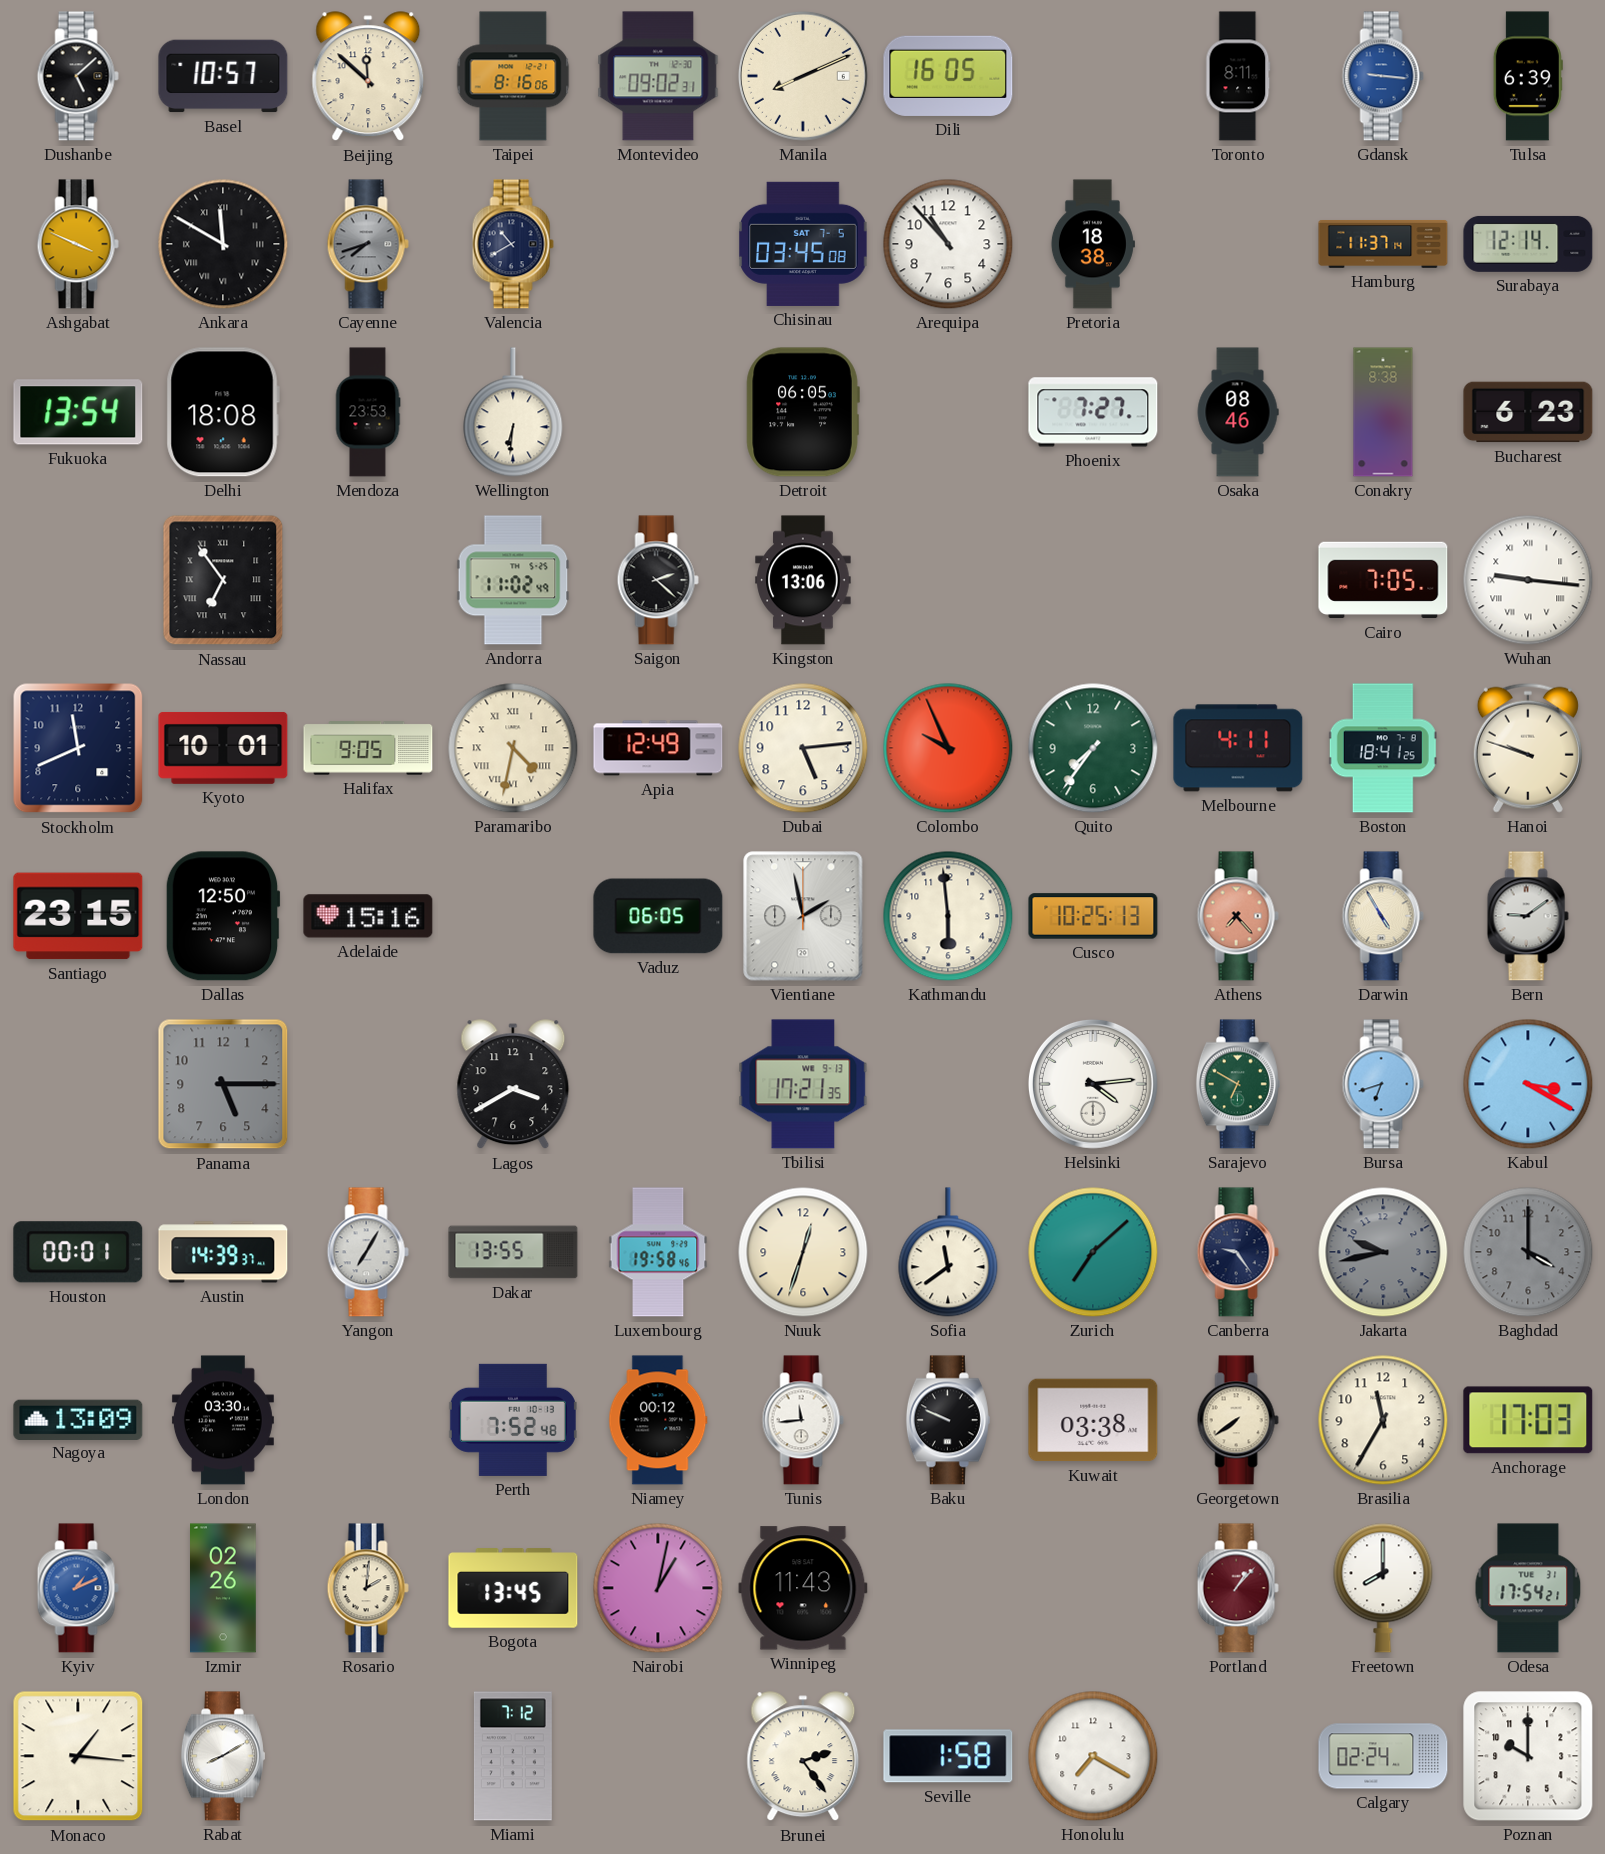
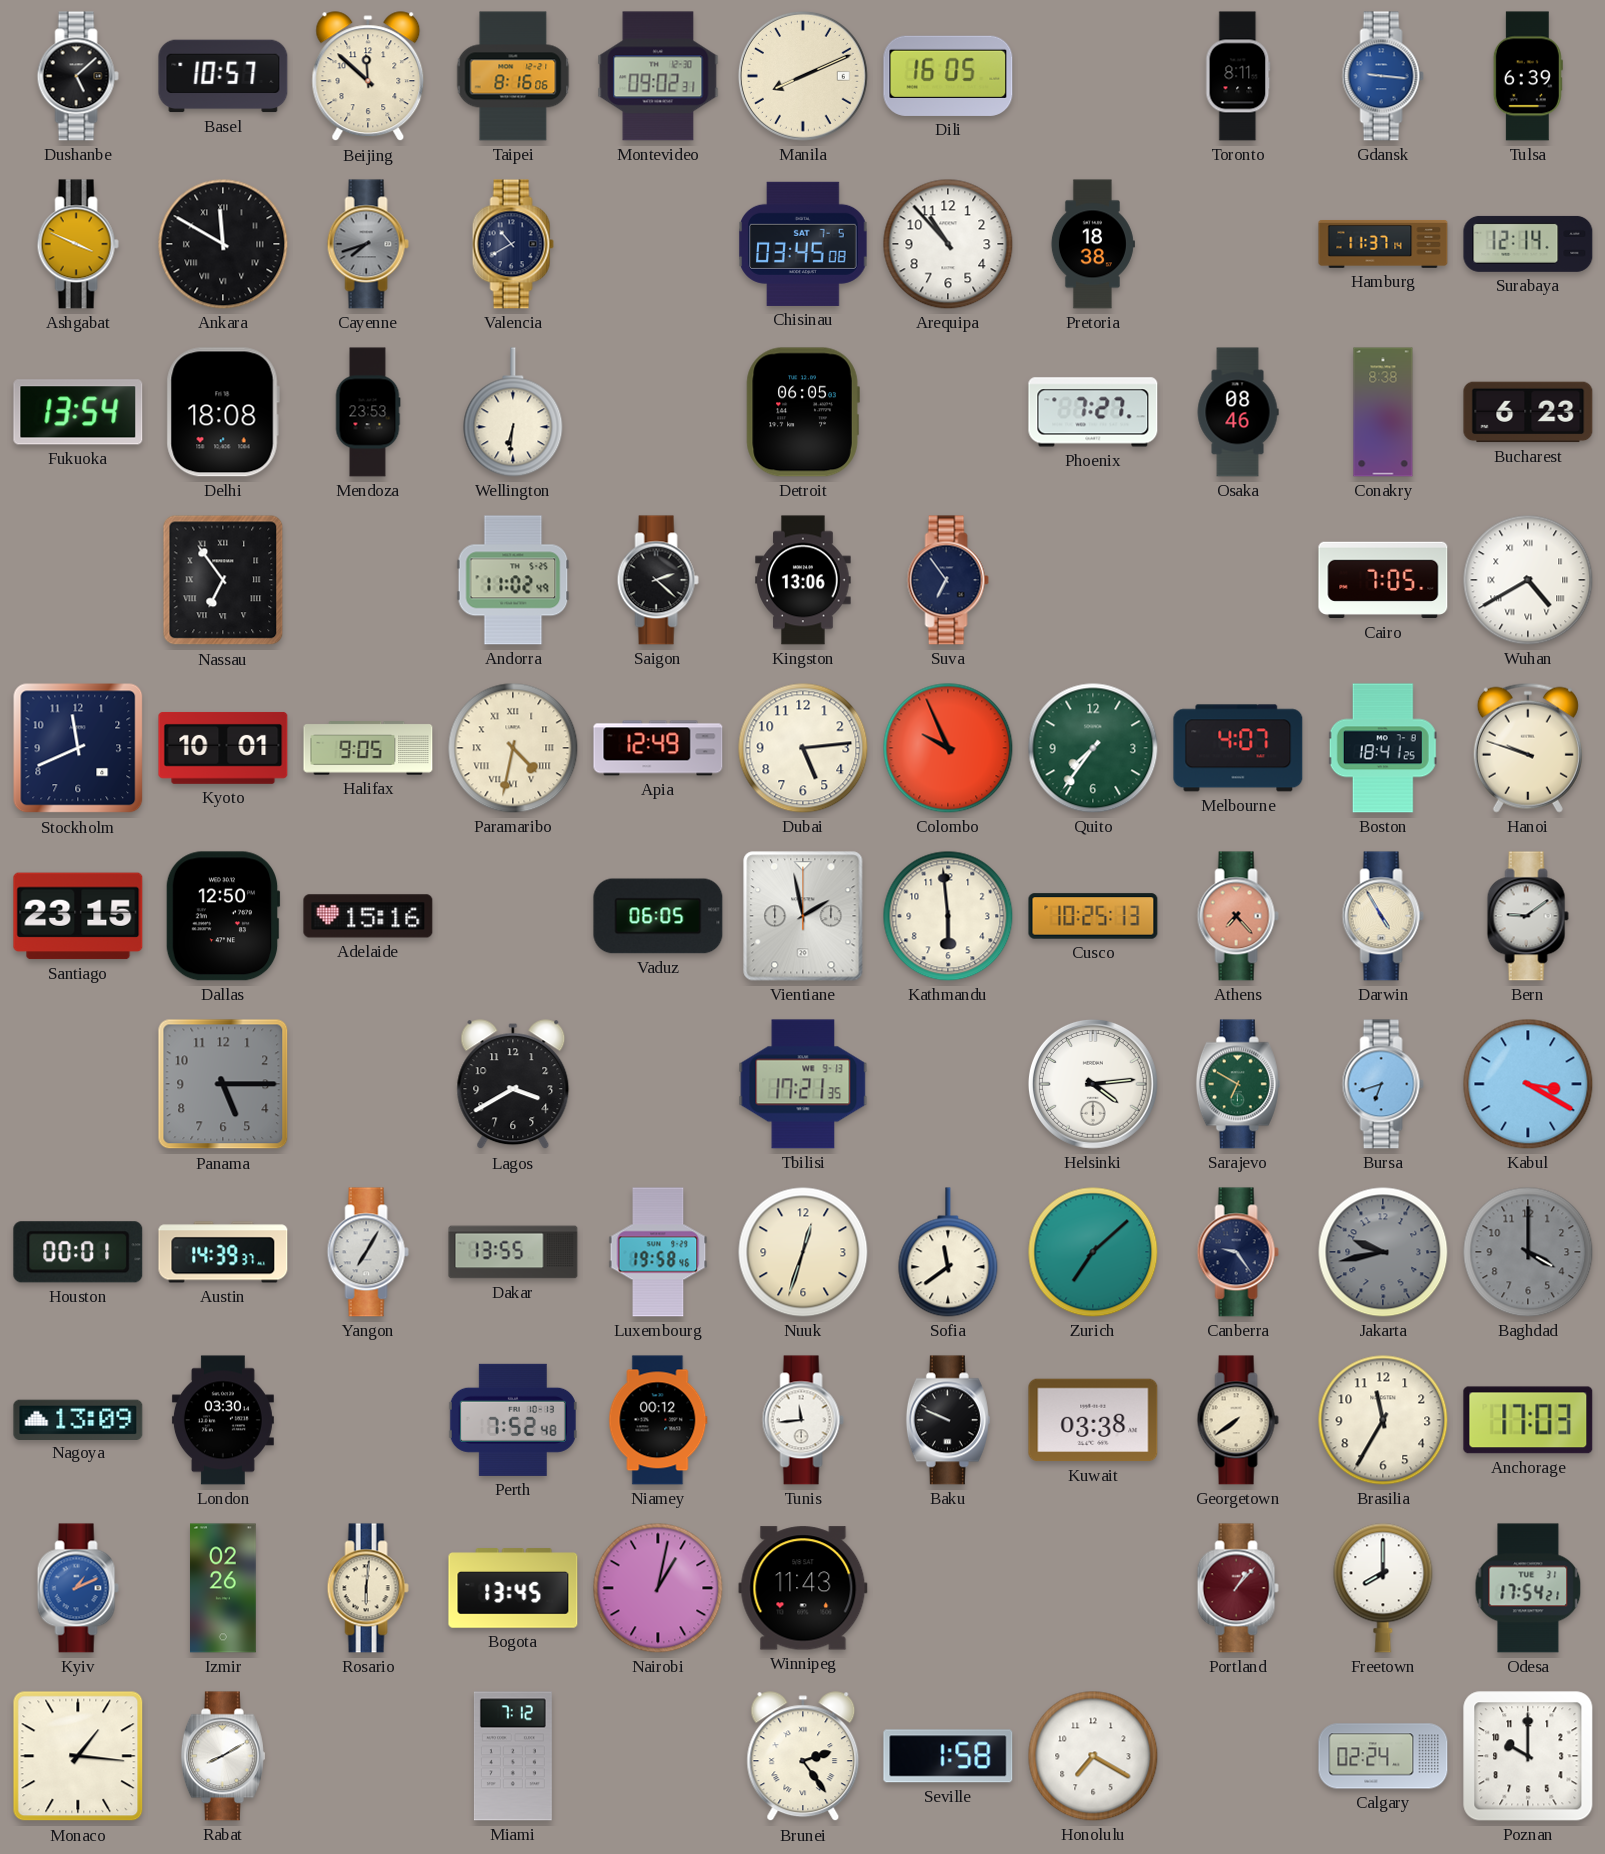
Suva: none -> 6:54 (948, 580)
Wuhan: 9:16 -> 4:40 (1528, 580)
Melbourne: 4:11 -> 4:07 (1238, 748)
Rosario: 2:01 -> 6:01 (368, 1588)
